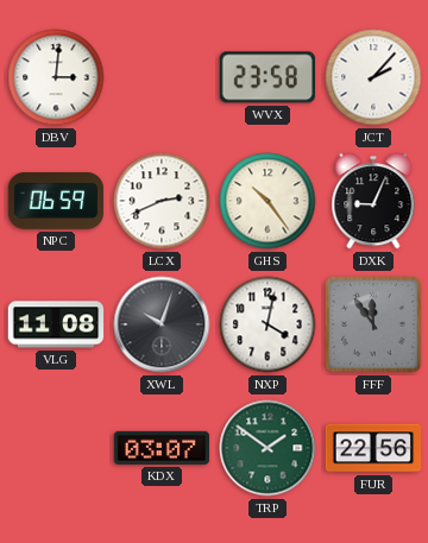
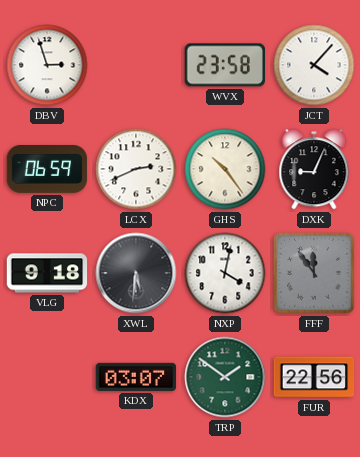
DBV: 3:01 -> 2:57 (47, 65)
JCT: 2:07 -> 4:07 (314, 65)
VLG: 11:08 -> 9:18 (47, 273)
XWL: 10:03 -> 5:31 (136, 273)
